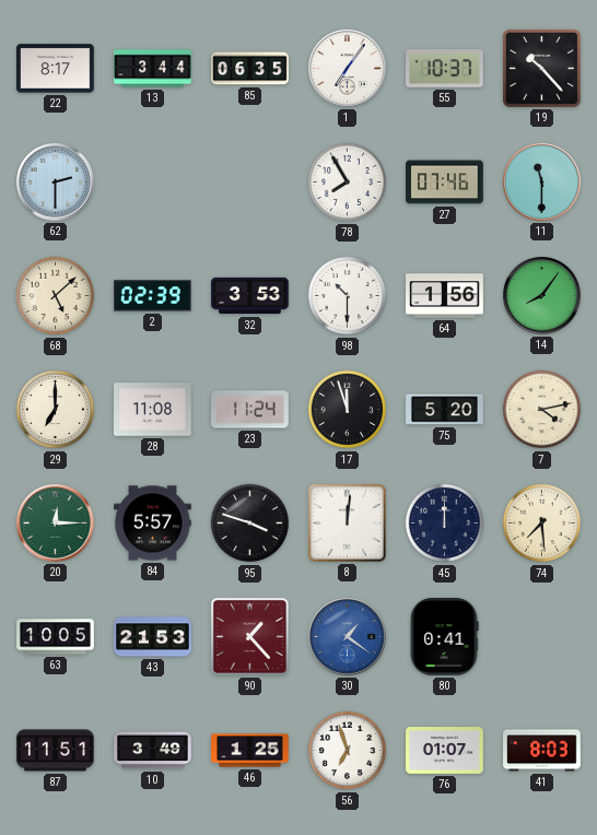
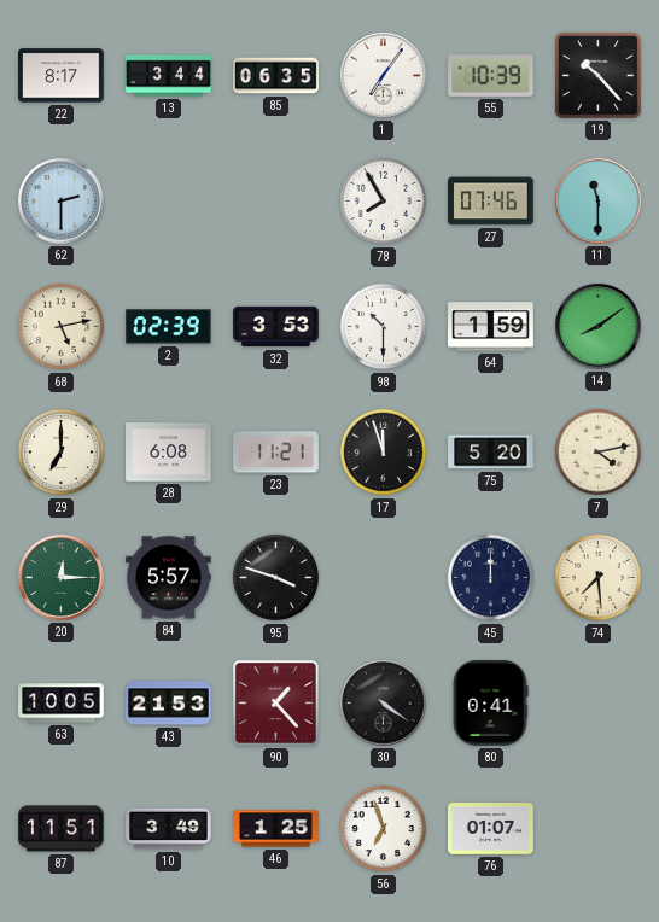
55: 10:37 -> 10:39 (491, 76)
68: 5:08 -> 5:13 (62, 327)
64: 1:56 -> 1:59 (491, 327)
14: 8:06 -> 8:09 (599, 327)
28: 11:08 -> 6:08 (169, 453)
23: 11:24 -> 11:21 (276, 453)
8: 12:01 -> none (347, 522)
30: 1:21 -> 4:21 (384, 704)
30 dial: blue -> black (384, 704)
41: 8:03 -> none (542, 751)
